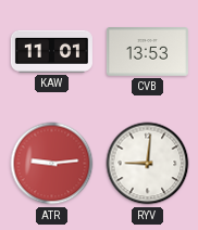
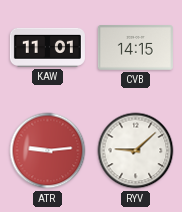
CVB: 13:53 -> 14:15 (135, 48)
RYV: 9:01 -> 9:08 (136, 151)
